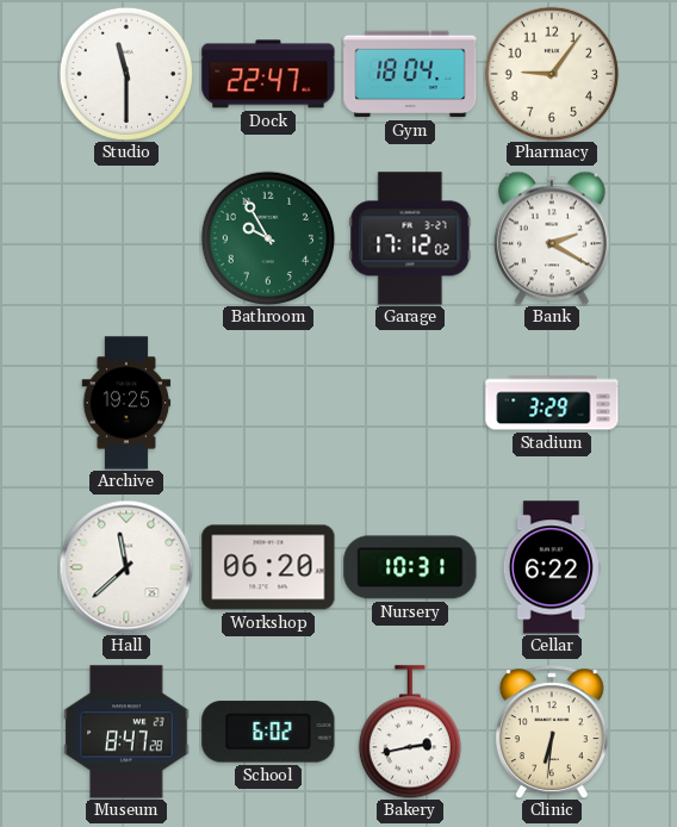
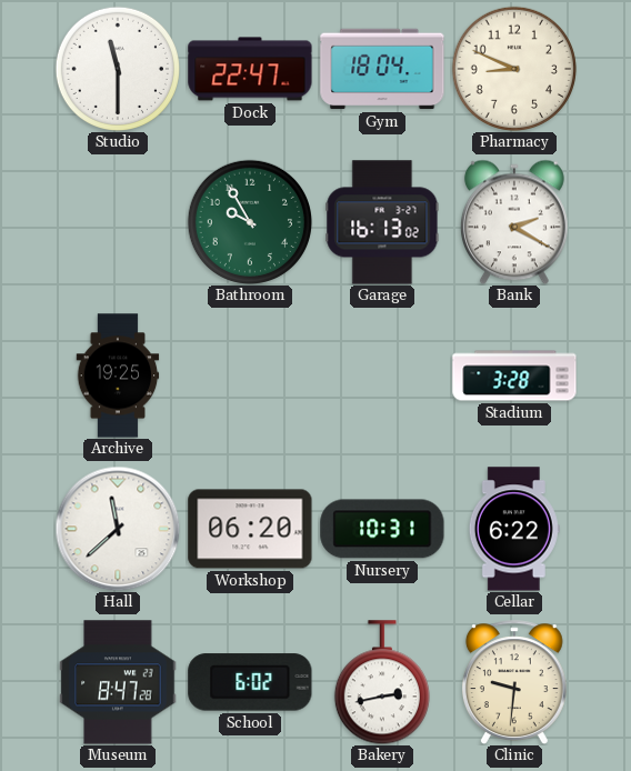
Pharmacy: 9:06 -> 8:49 (514, 69)
Garage: 17:12 -> 16:13 (382, 222)
Stadium: 3:29 -> 3:28 (514, 376)
Clinic: 6:31 -> 9:31 (514, 682)
